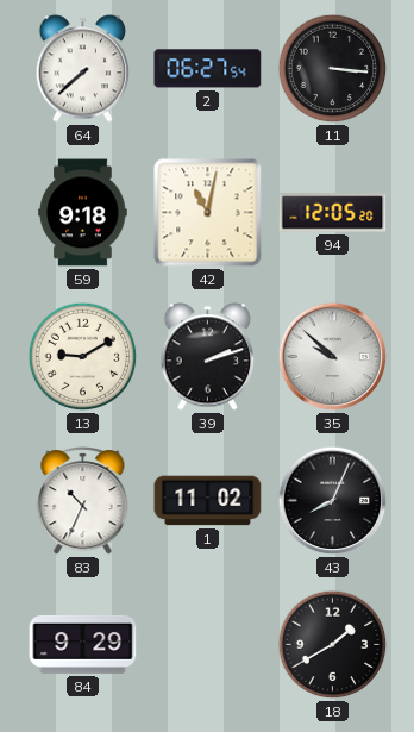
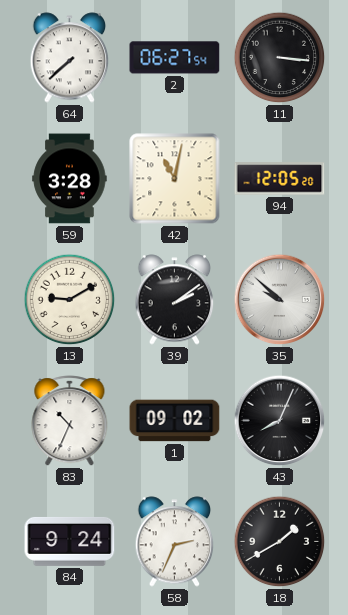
59: 9:18 -> 3:28 (70, 179)
39: 2:12 -> 2:09 (175, 300)
1: 11:02 -> 09:02 (175, 421)
84: 9:29 -> 9:24 (70, 541)
58: none -> 2:34 (175, 542)
